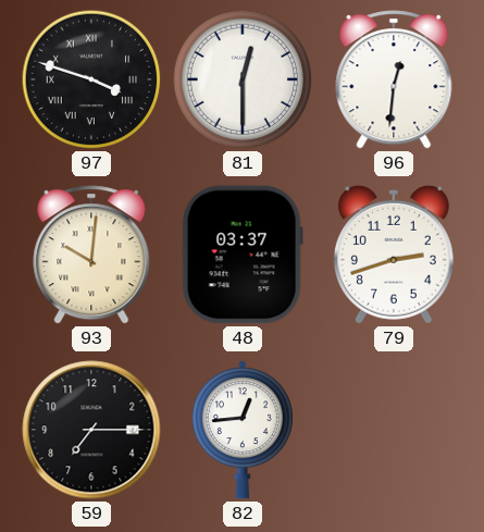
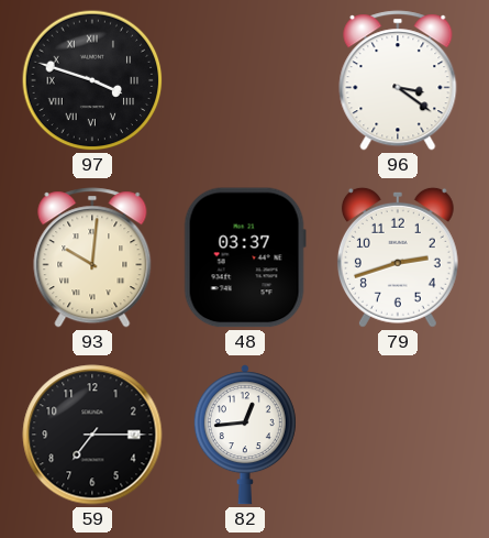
81: 12:30 -> none (243, 79)
96: 12:31 -> 3:21 (398, 80)
